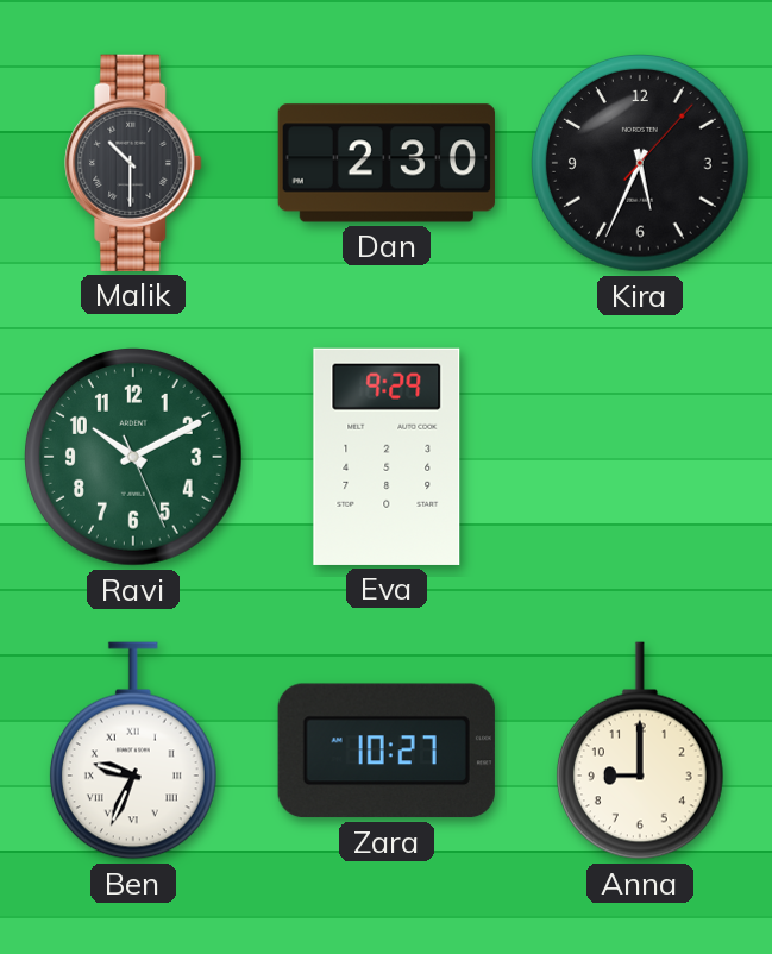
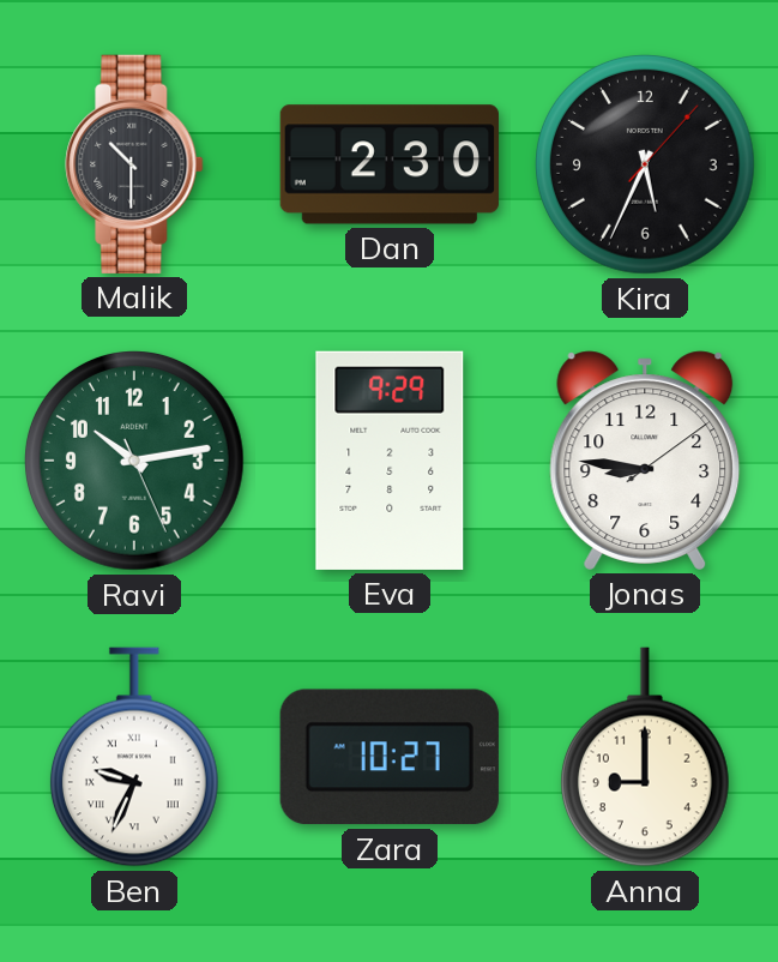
Ravi: 10:10 -> 10:13 (135, 462)
Jonas: none -> 8:46 (645, 461)
